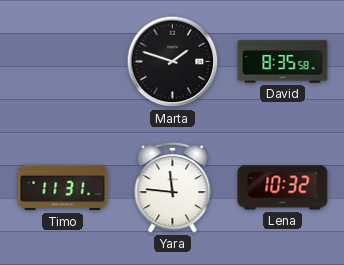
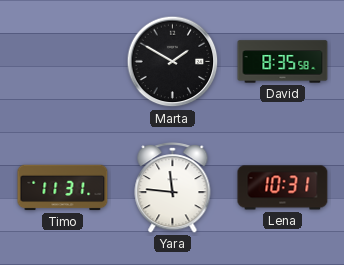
Marta: 1:48 -> 1:50 (173, 62)
Lena: 10:32 -> 10:31 (283, 188)
